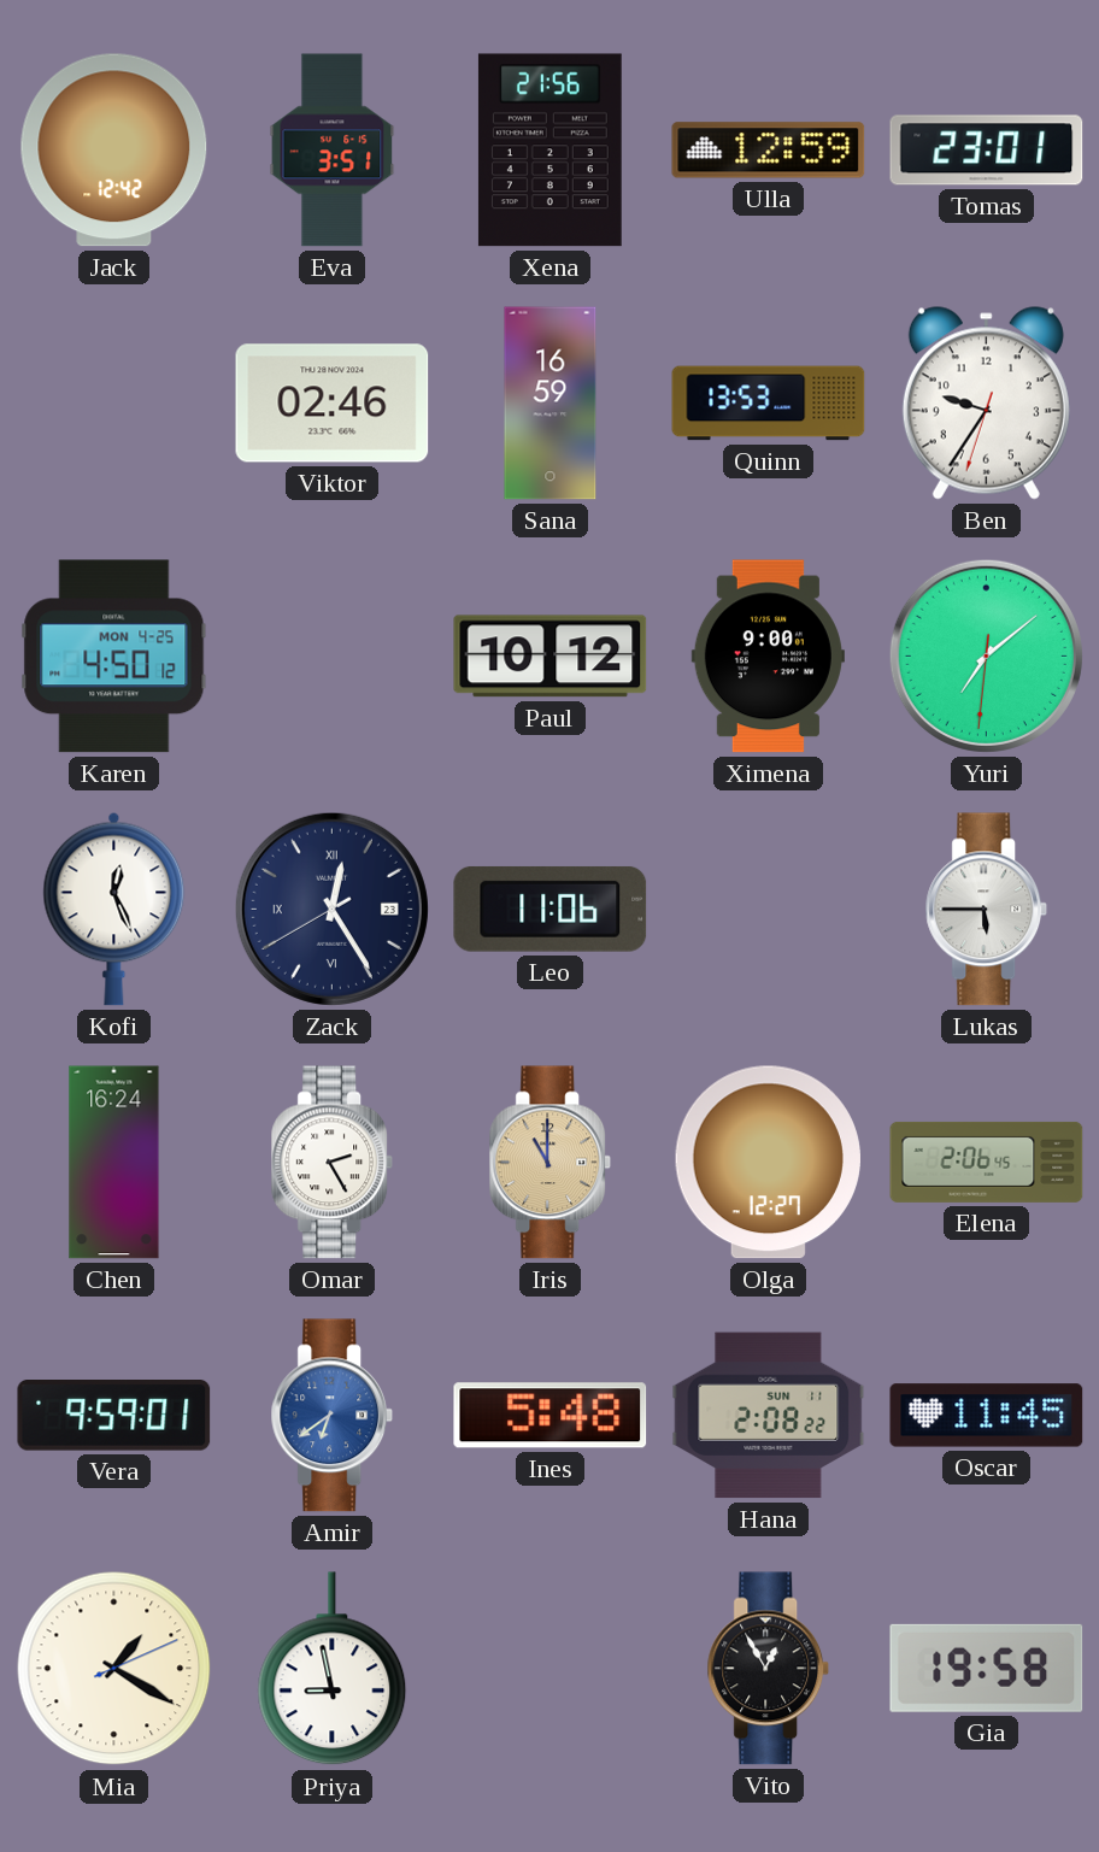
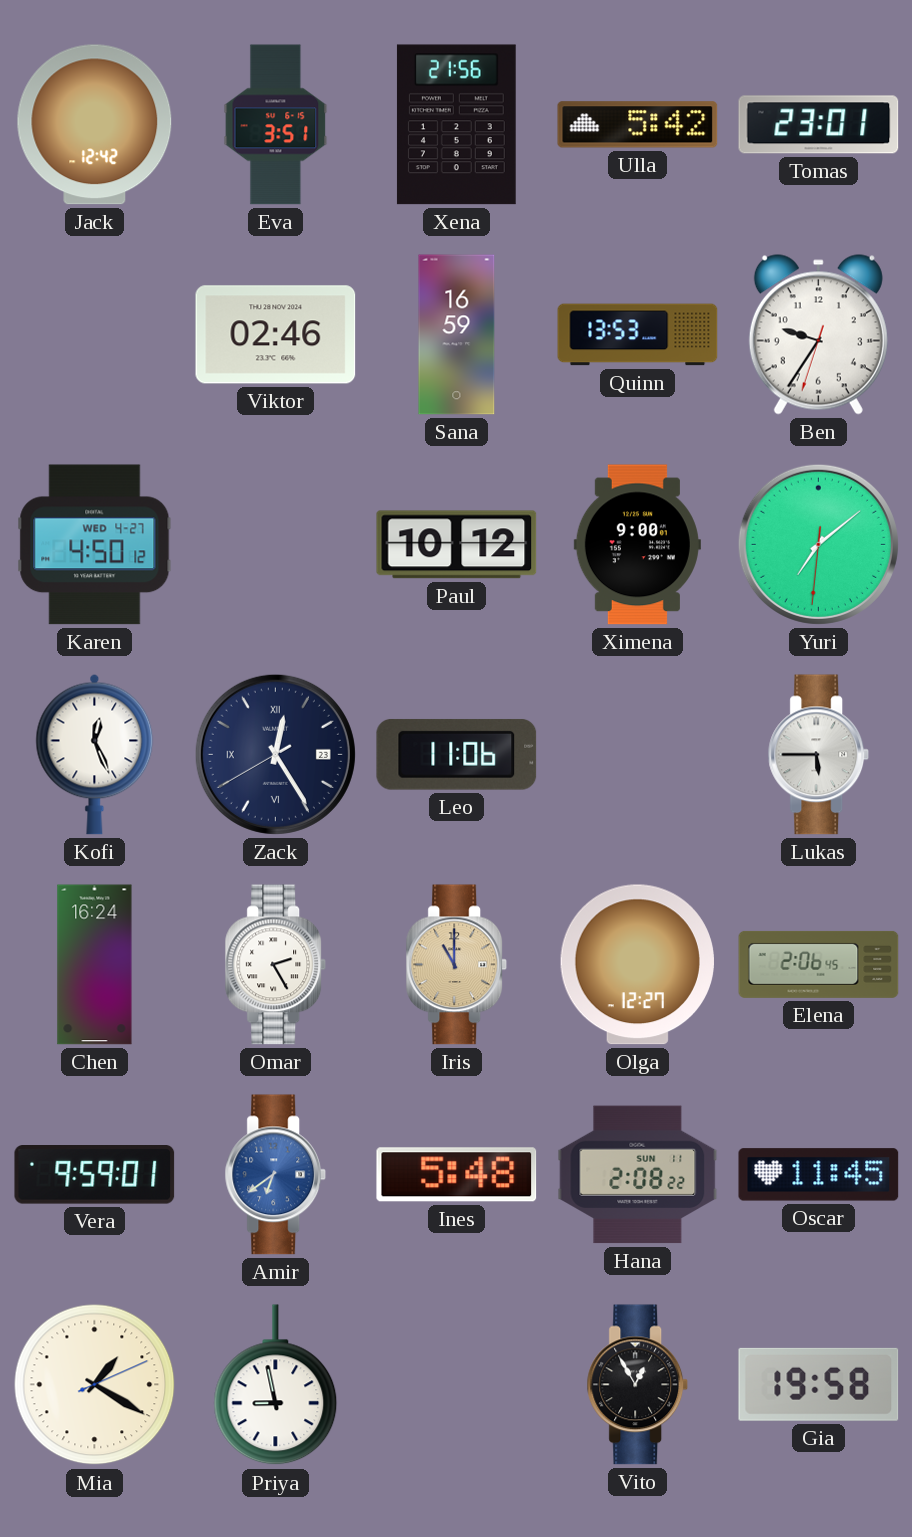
Ulla: 12:59 -> 5:42 (638, 125)
Karen date: MON 4-25 -> WED 4-27 (95, 545)
